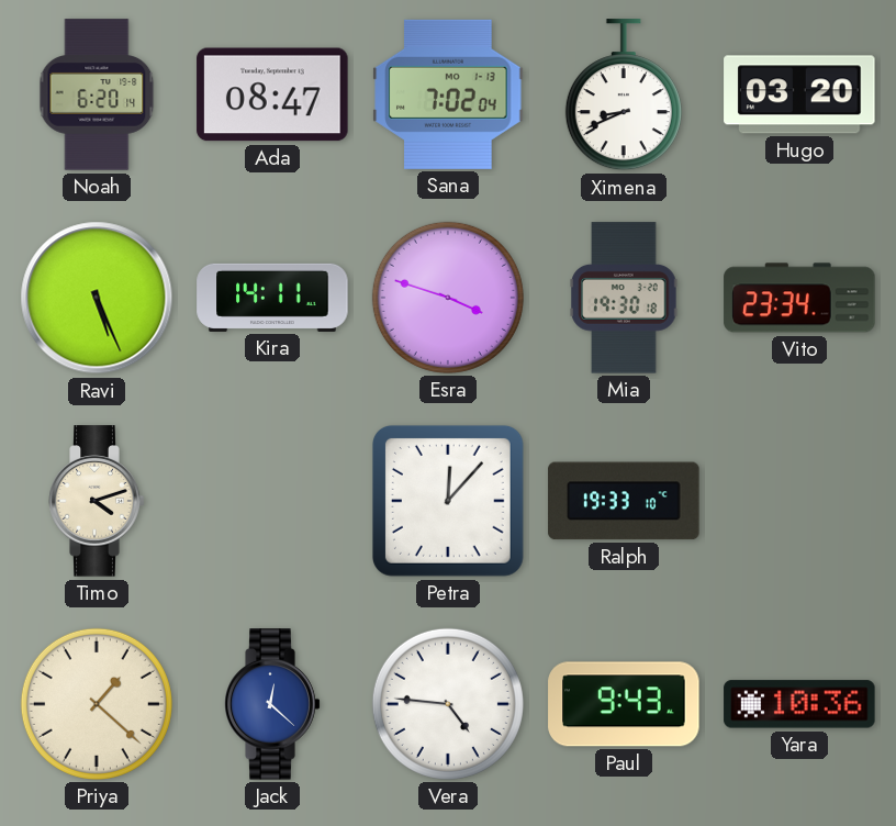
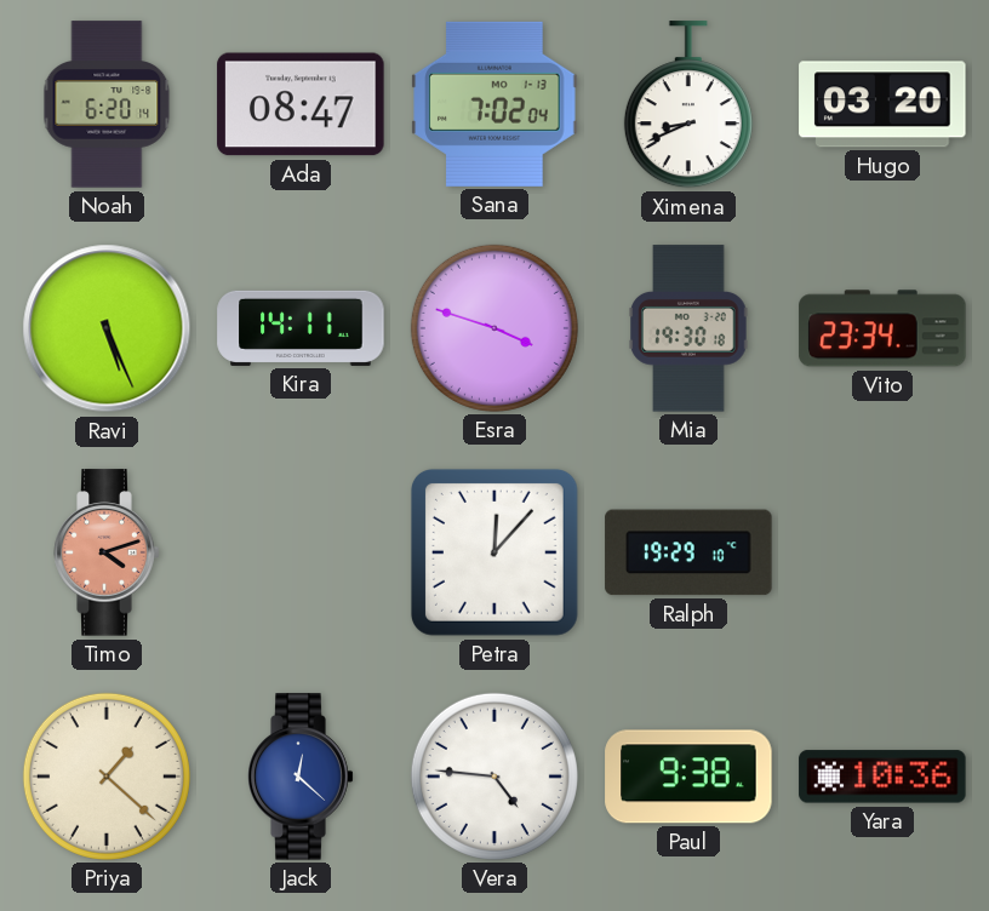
Timo dial: cream -> salmon (107, 552)
Ralph: 19:33 -> 19:29 (688, 552)
Paul: 9:43 -> 9:38 (688, 777)
